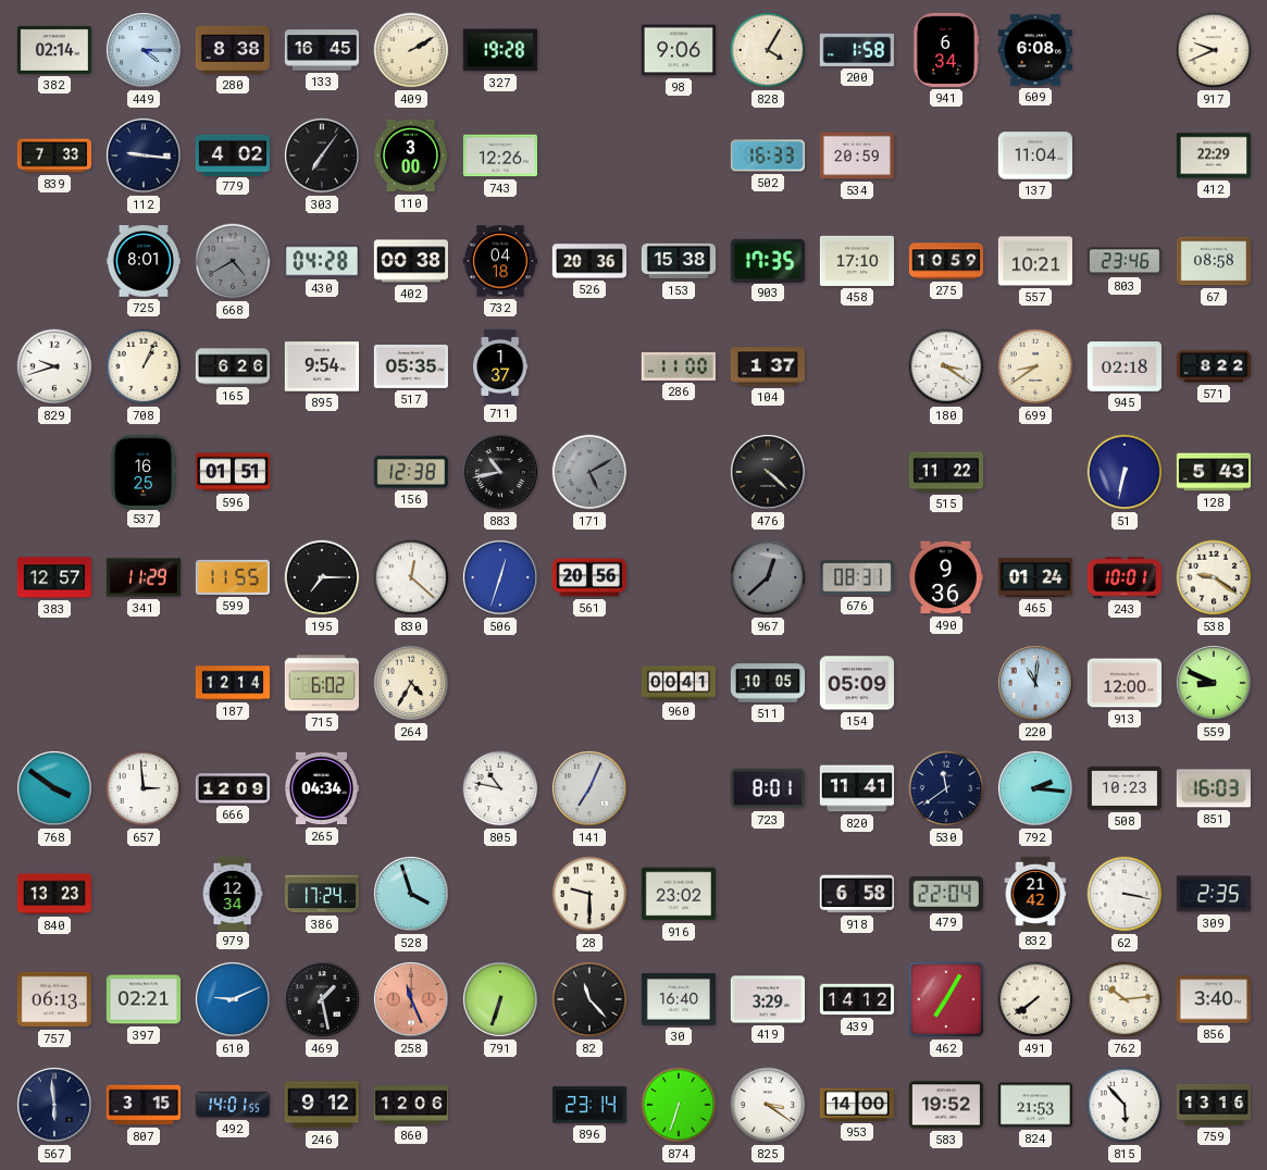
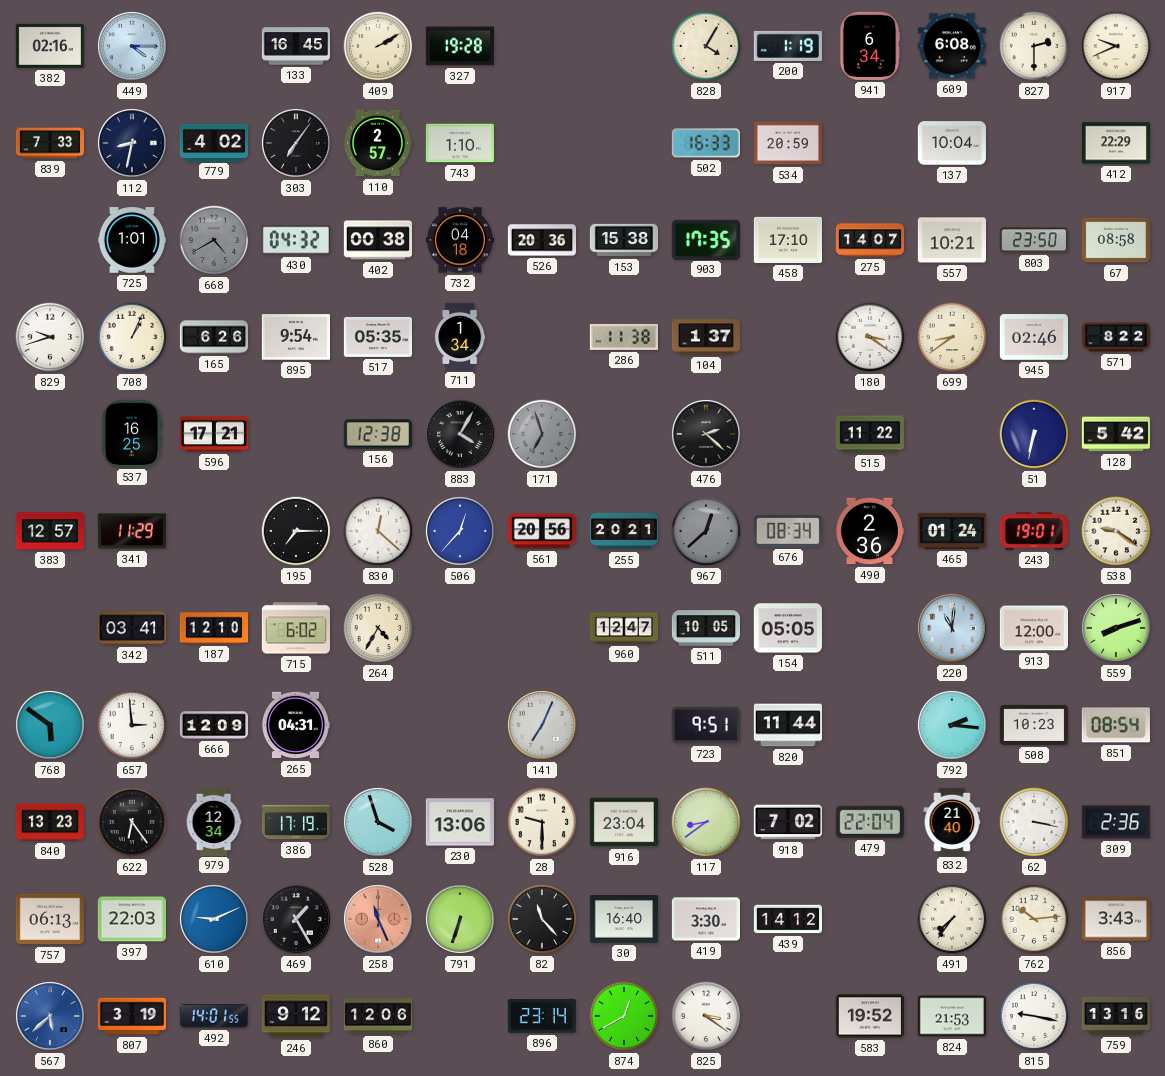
382: 02:14 -> 02:16 (50, 46)
280: 8:38 -> none (233, 50)
98: 9:06 -> none (679, 50)
200: 1:58 -> 1:19 (787, 46)
827: none -> 2:30 (1034, 46)
112: 9:16 -> 8:32 (132, 143)
110: 3:00 -> 2:57 (378, 143)
743: 12:26 -> 1:10 (459, 143)
137: 11:04 -> 10:04 (952, 143)
725: 8:01 -> 1:01 (131, 240)
430: 04:28 -> 04:32 (296, 240)
275: 10:59 -> 14:07 (869, 240)
803: 23:46 -> 23:50 (1034, 240)
711: 1:37 -> 1:34 (460, 336)
286: 11:00 -> 11:38 (624, 337)
945: 02:18 -> 02:46 (1033, 337)
596: 01:51 -> 17:21 (213, 434)
883: 10:43 -> 4:05 (460, 434)
171: 5:10 -> 6:57 (542, 434)
476: 4:22 -> 2:22 (706, 434)
128: 5:43 -> 5:42 (1115, 434)
599: 11:55 -> none (233, 577)
506: 12:33 -> 12:37 (460, 531)
255: none -> 20:21 (623, 531)
676: 08:31 -> 08:34 (788, 532)
490: 9:36 -> 2:36 (870, 531)
243: 10:01 -> 19:01 (1034, 531)
342: none -> 03:41 (132, 628)
187: 12:14 -> 12:10 (213, 628)
960: 00:41 -> 12:47 (623, 628)
154: 05:09 -> 05:05 (788, 628)
559: 8:49 -> 8:12 (1116, 628)
768: 3:51 -> 5:51 (50, 725)
265: 04:34 -> 04:31 (295, 725)
805: 10:47 -> none (500, 788)
723: 8:01 -> 9:51 (706, 725)
820: 11:41 -> 11:44 (788, 725)
530: 11:39 -> none (946, 788)
851: 16:03 -> 08:54 (1116, 725)
622: none -> 6:24 (132, 822)
386: 17:24 -> 17:19 (295, 822)
230: none -> 13:06 (460, 822)
916: 23:02 -> 23:04 (623, 822)
117: none -> 8:39 (706, 822)
918: 6:58 -> 7:02 (788, 822)
832: 21:42 -> 21:40 (952, 821)
309: 2:35 -> 2:36 (1116, 822)
397: 02:21 -> 22:03 (131, 919)
469: 1:28 -> 1:25 (296, 919)
419: 3:29 -> 3:30 (705, 919)
462: 7:05 -> none (947, 1000)
491: 7:39 -> 7:36 (952, 919)
856: 3:40 -> 3:43 (1116, 919)
567: 5:59 -> 5:38 (50, 1016)
567 dial: navy -> blue (50, 1016)
807: 3:15 -> 3:19 (131, 1016)
874: 6:33 -> 12:40 (624, 1016)
953: 14:00 -> none (856, 1105)
815: 5:53 -> 9:17 (1034, 1016)
